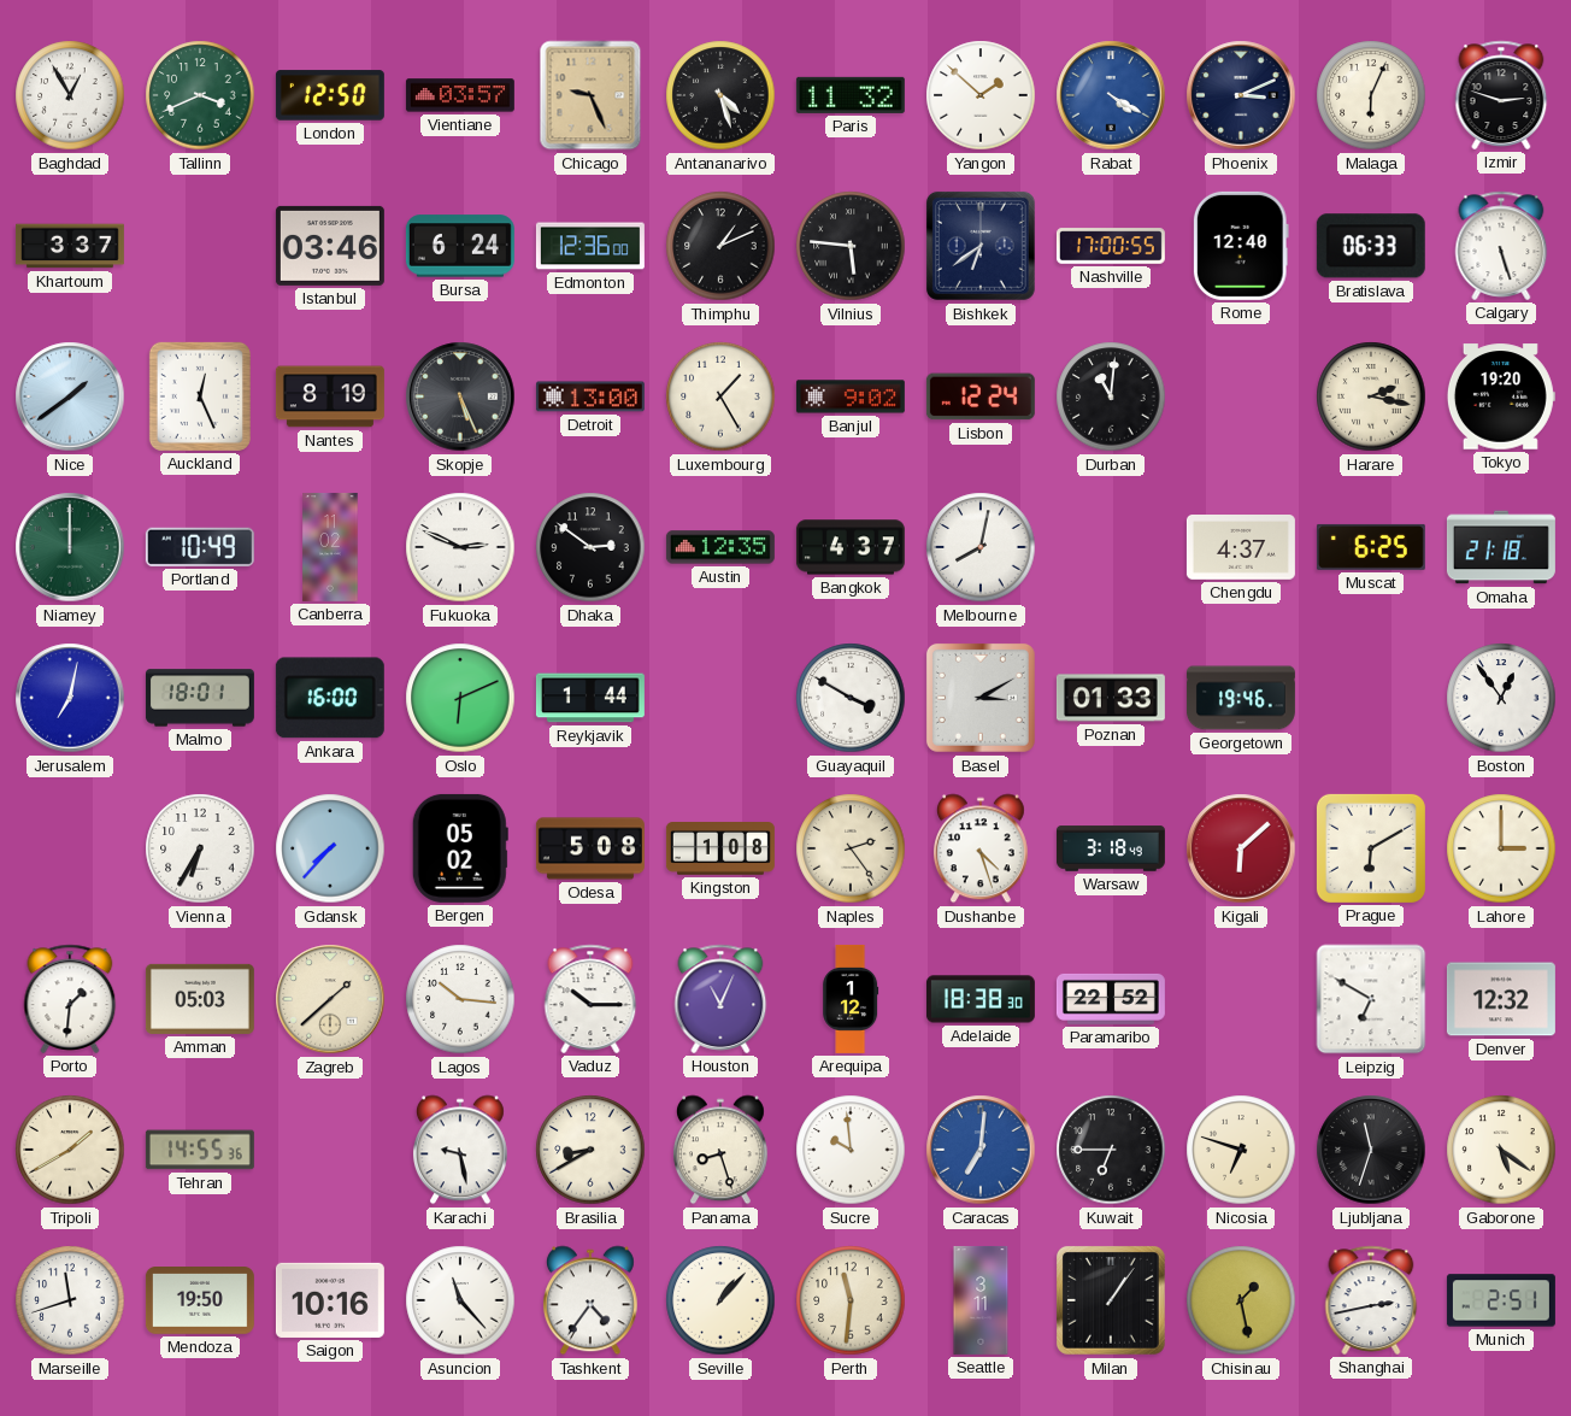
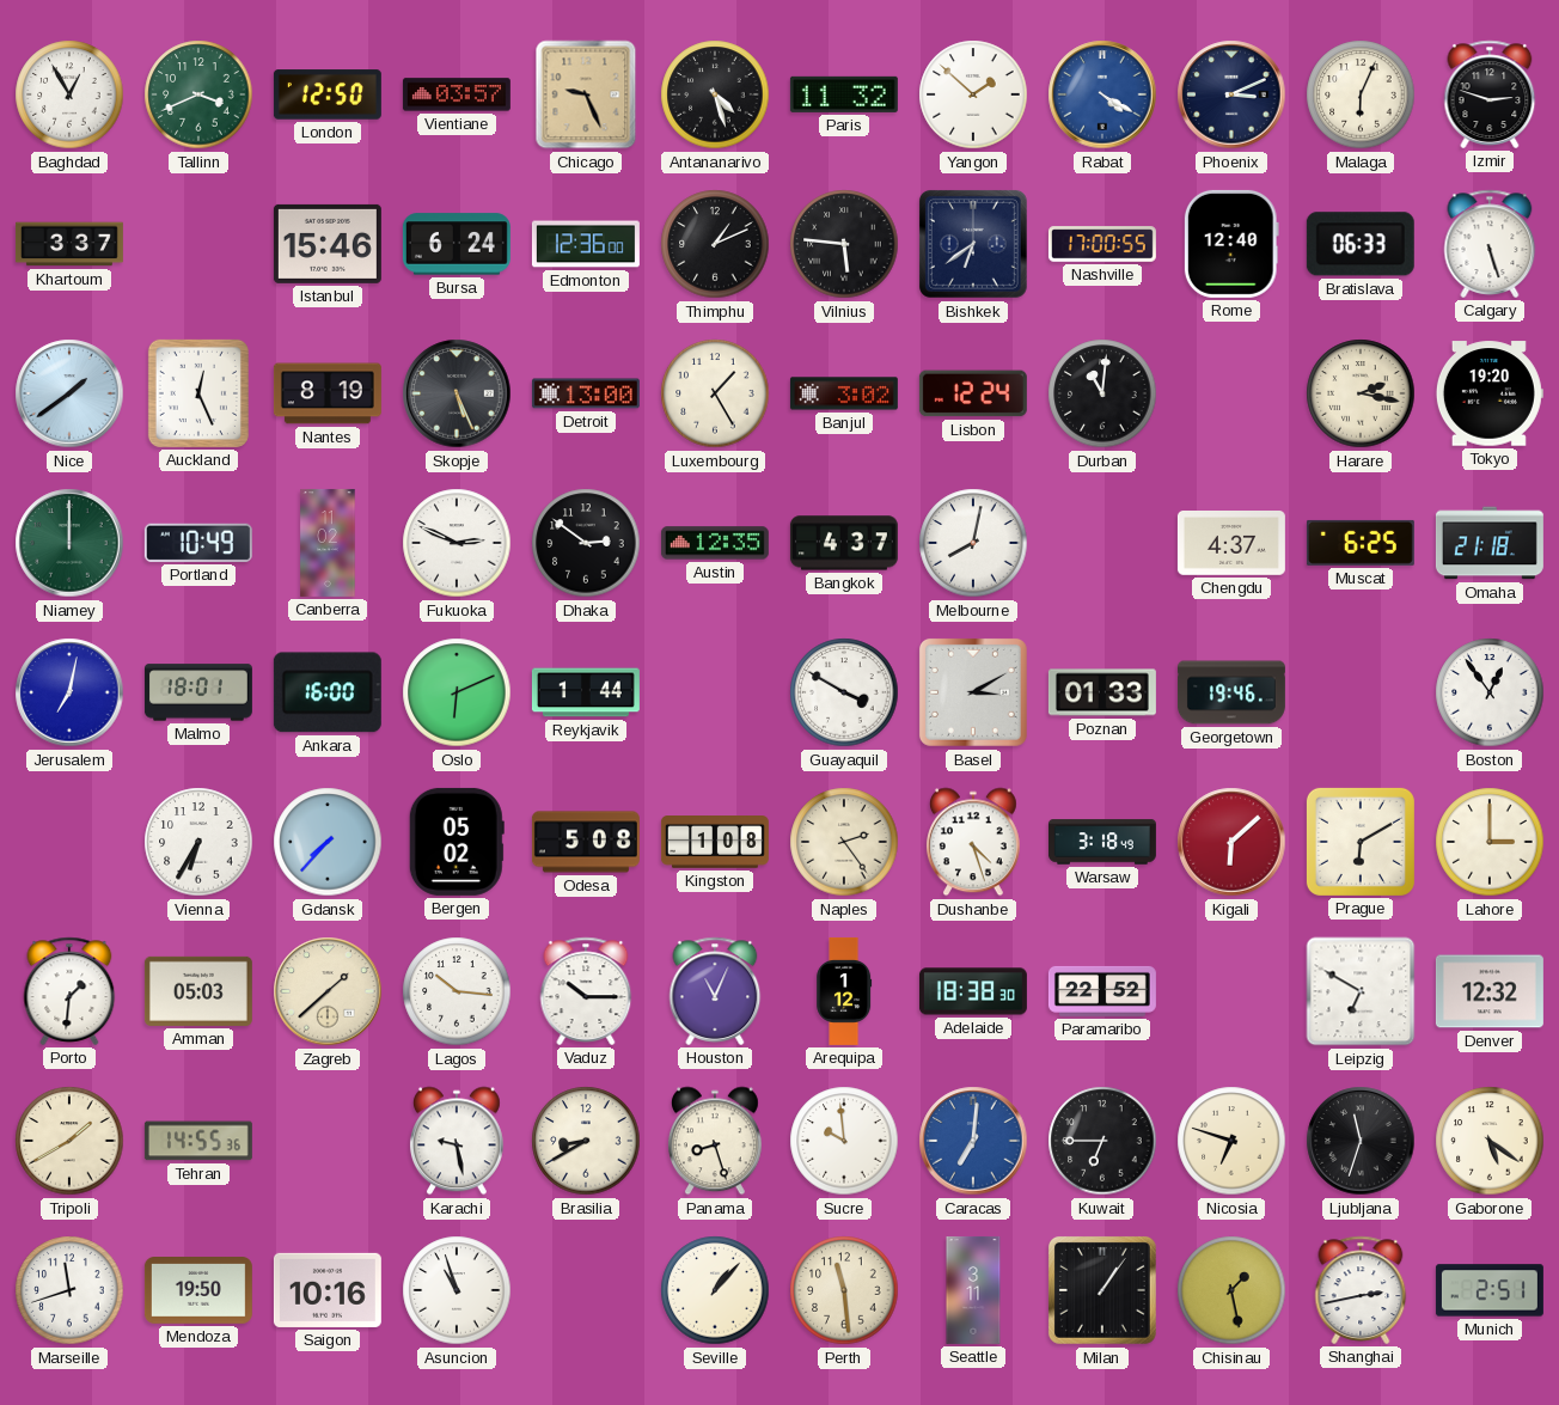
Istanbul: 03:46 -> 15:46 (328, 244)
Banjul: 9:02 -> 3:02 (844, 393)
Asuncion: 11:23 -> 10:57 (457, 1290)
Tashkent: 4:36 -> none (590, 1300)
Perth: 11:31 -> 11:29 (844, 1290)
